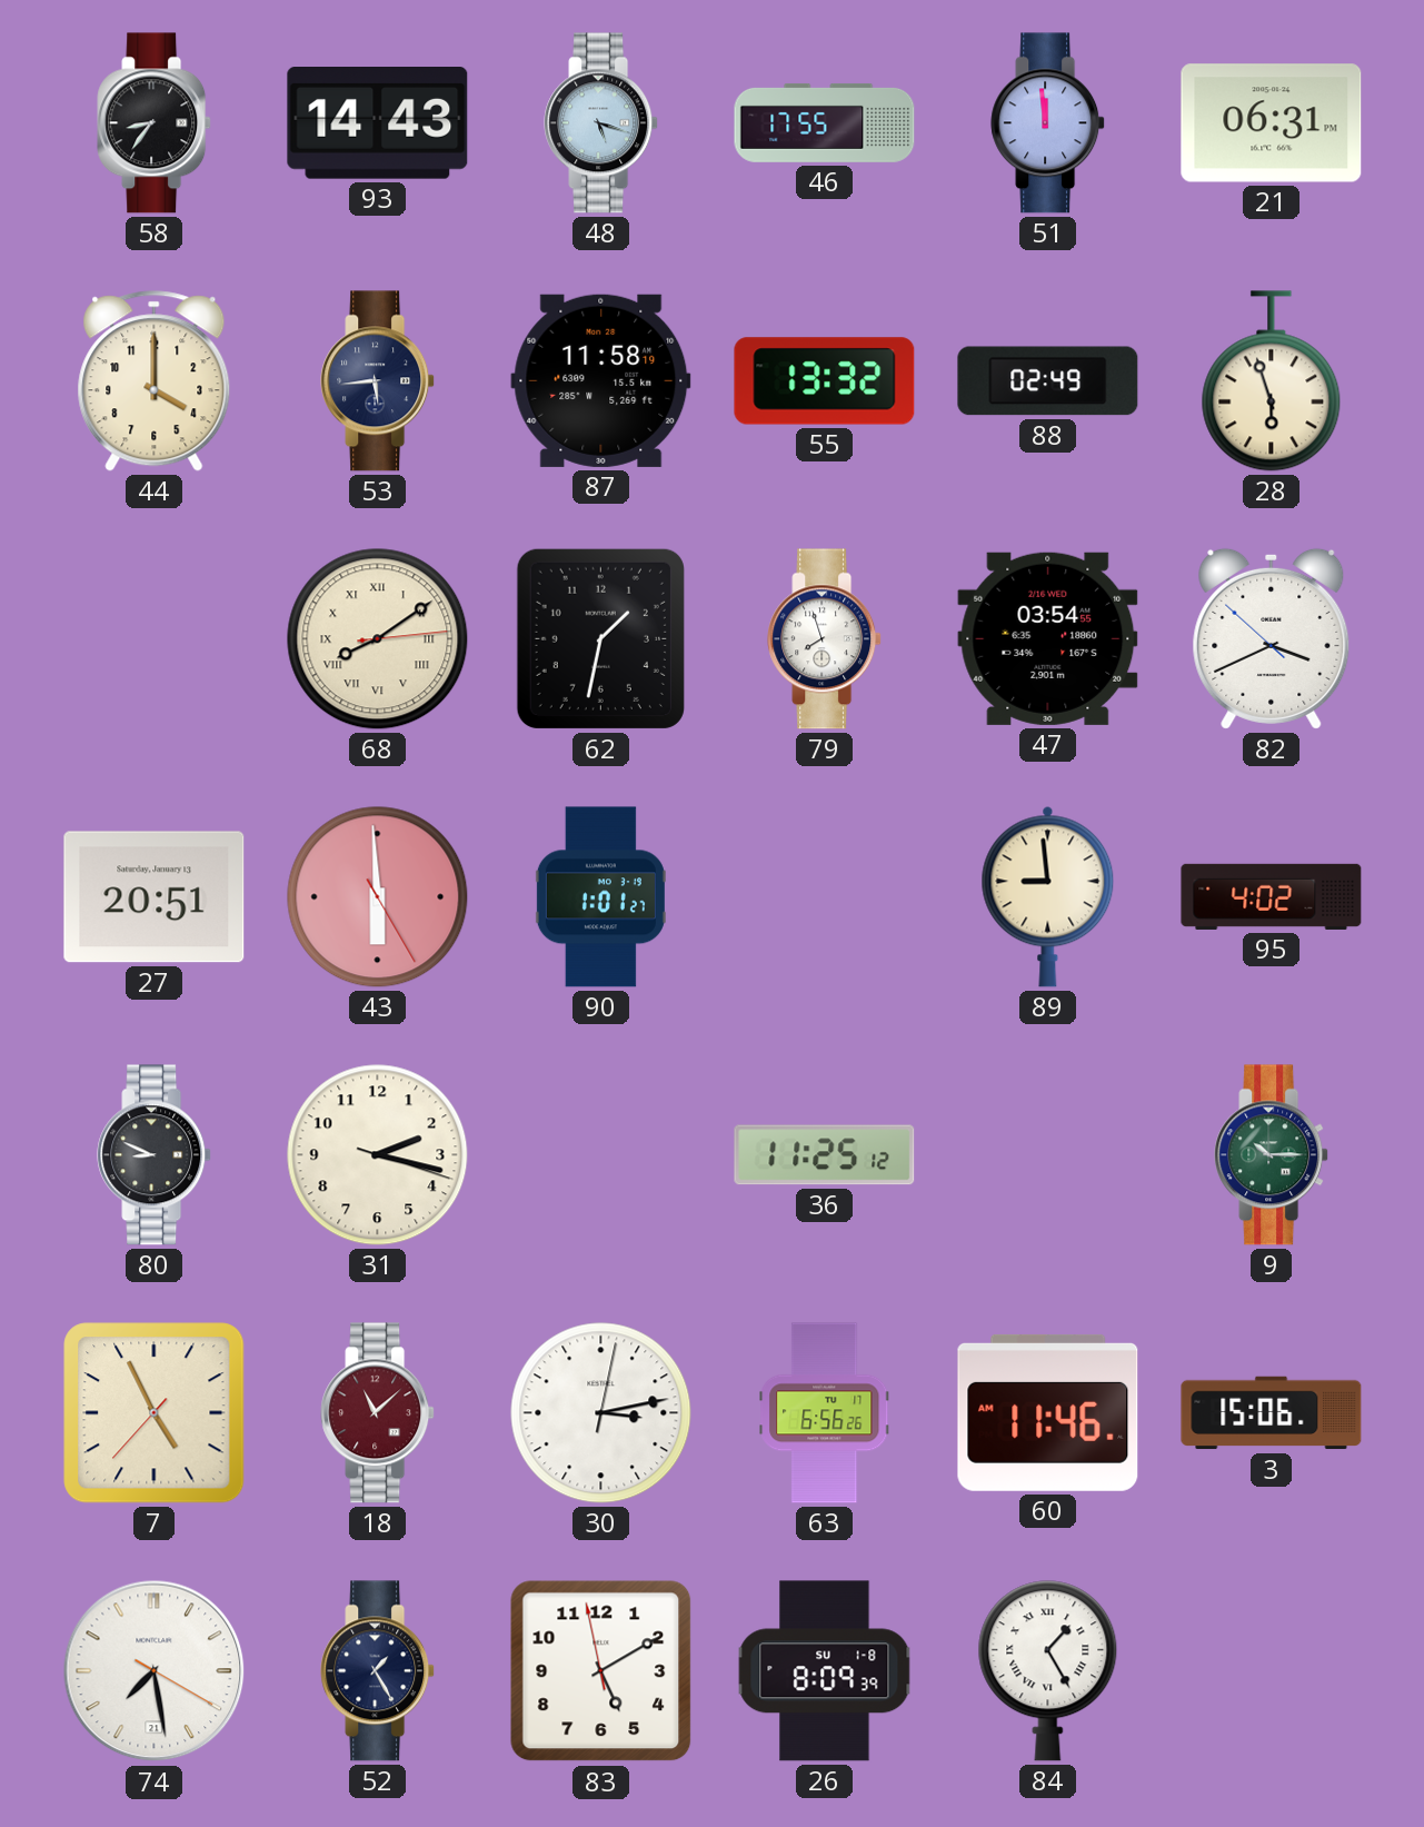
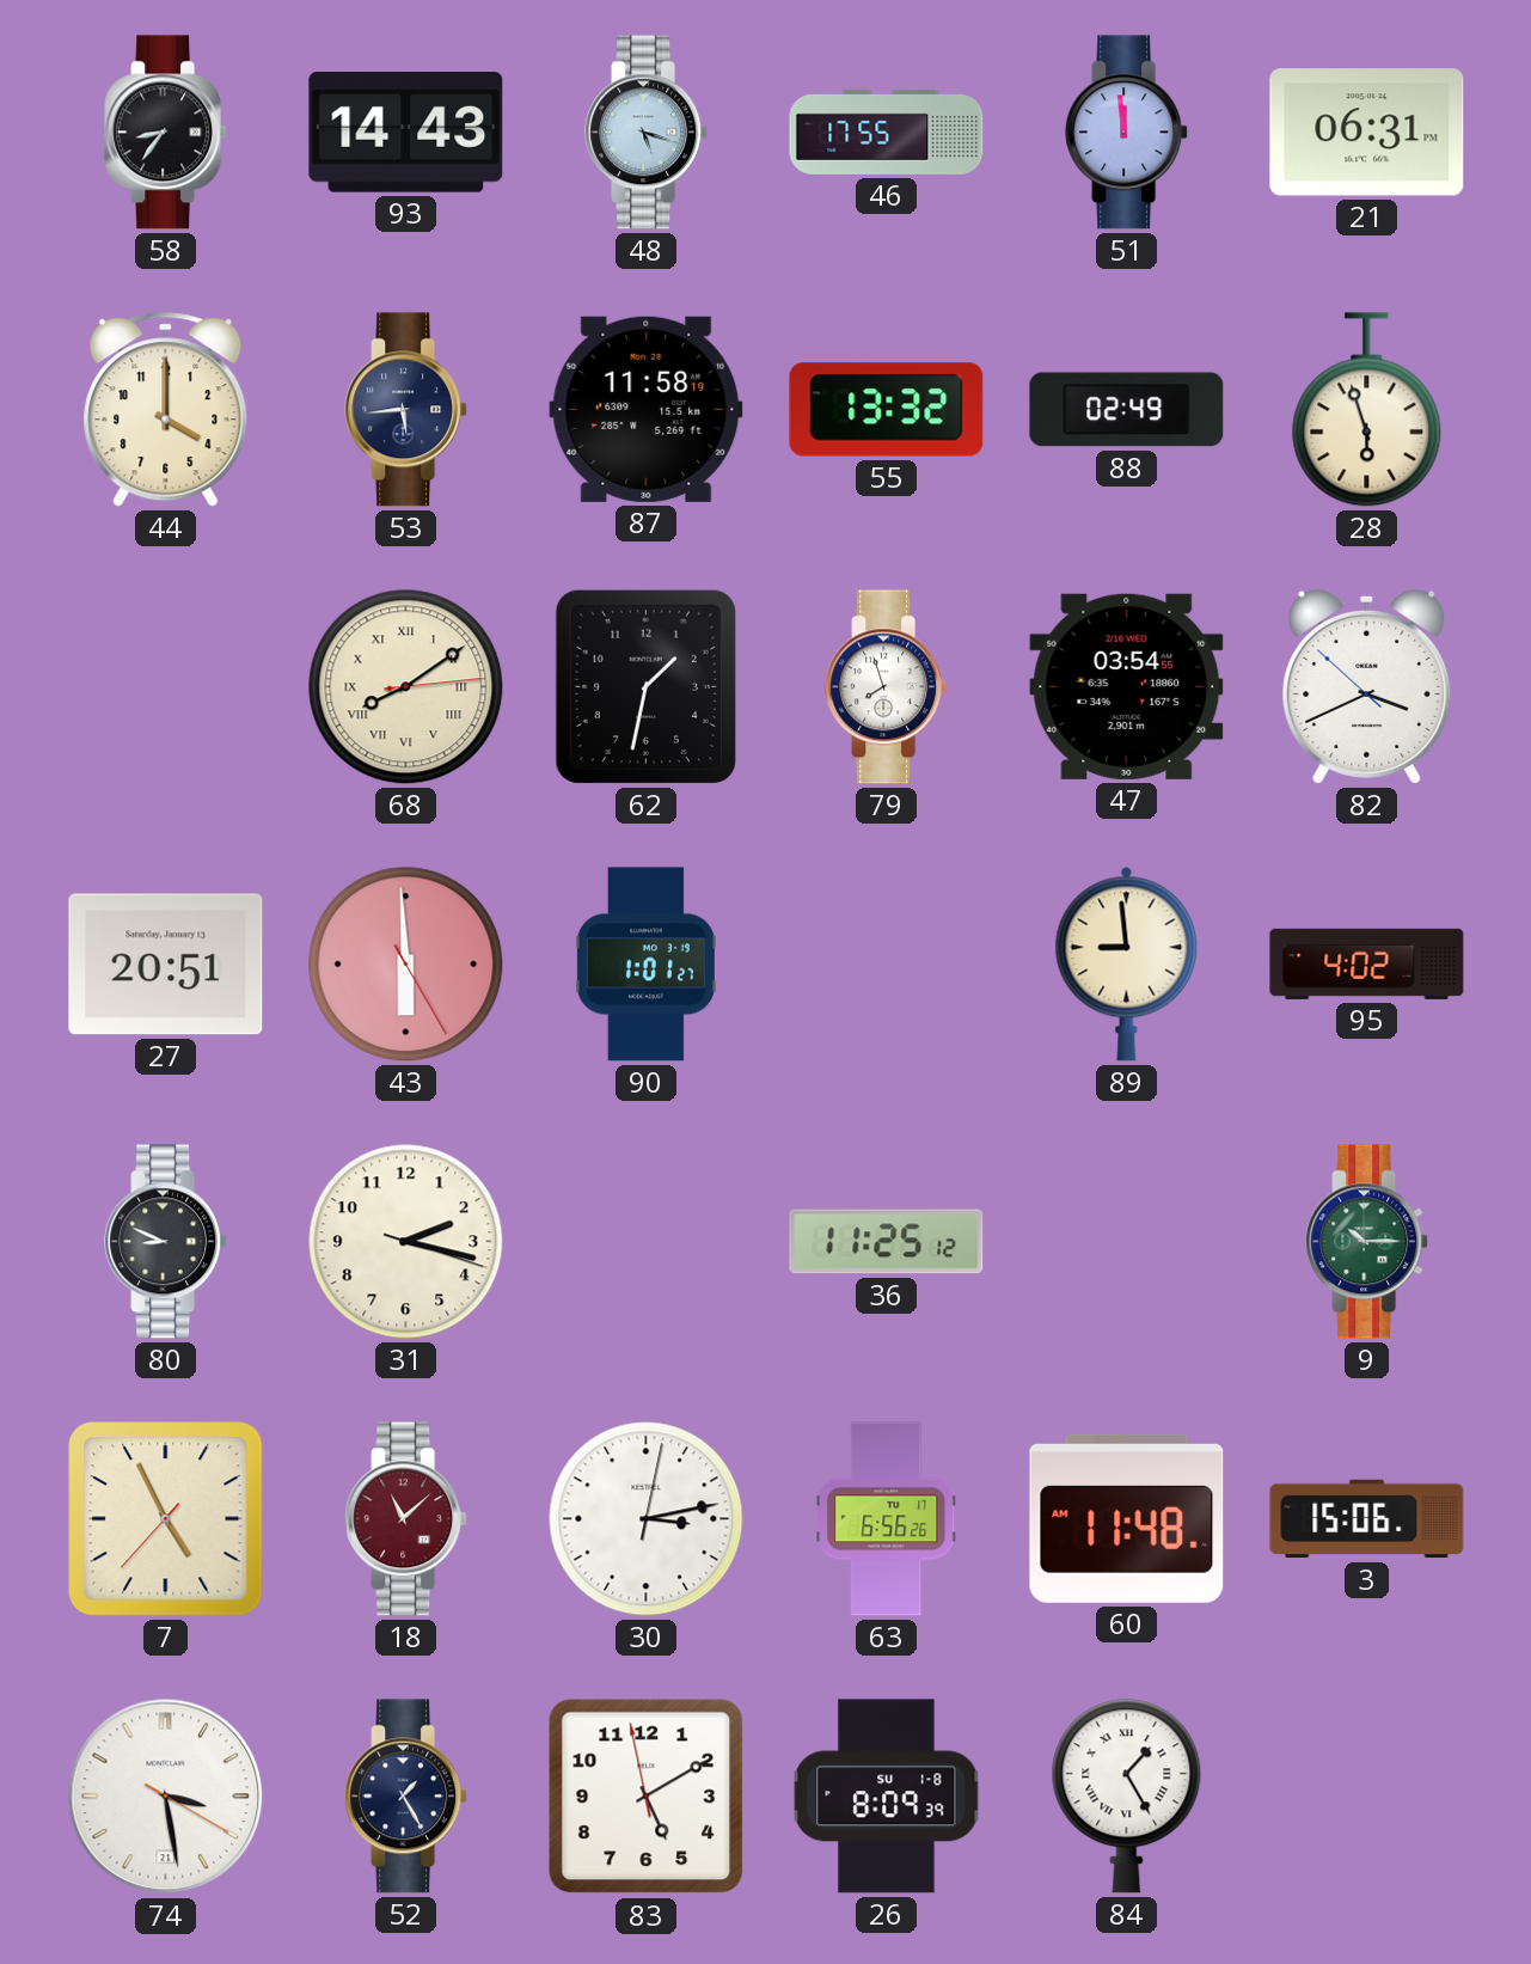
60: 11:46 -> 11:48 (1127, 1518)
74: 7:28 -> 3:28 (166, 1797)
